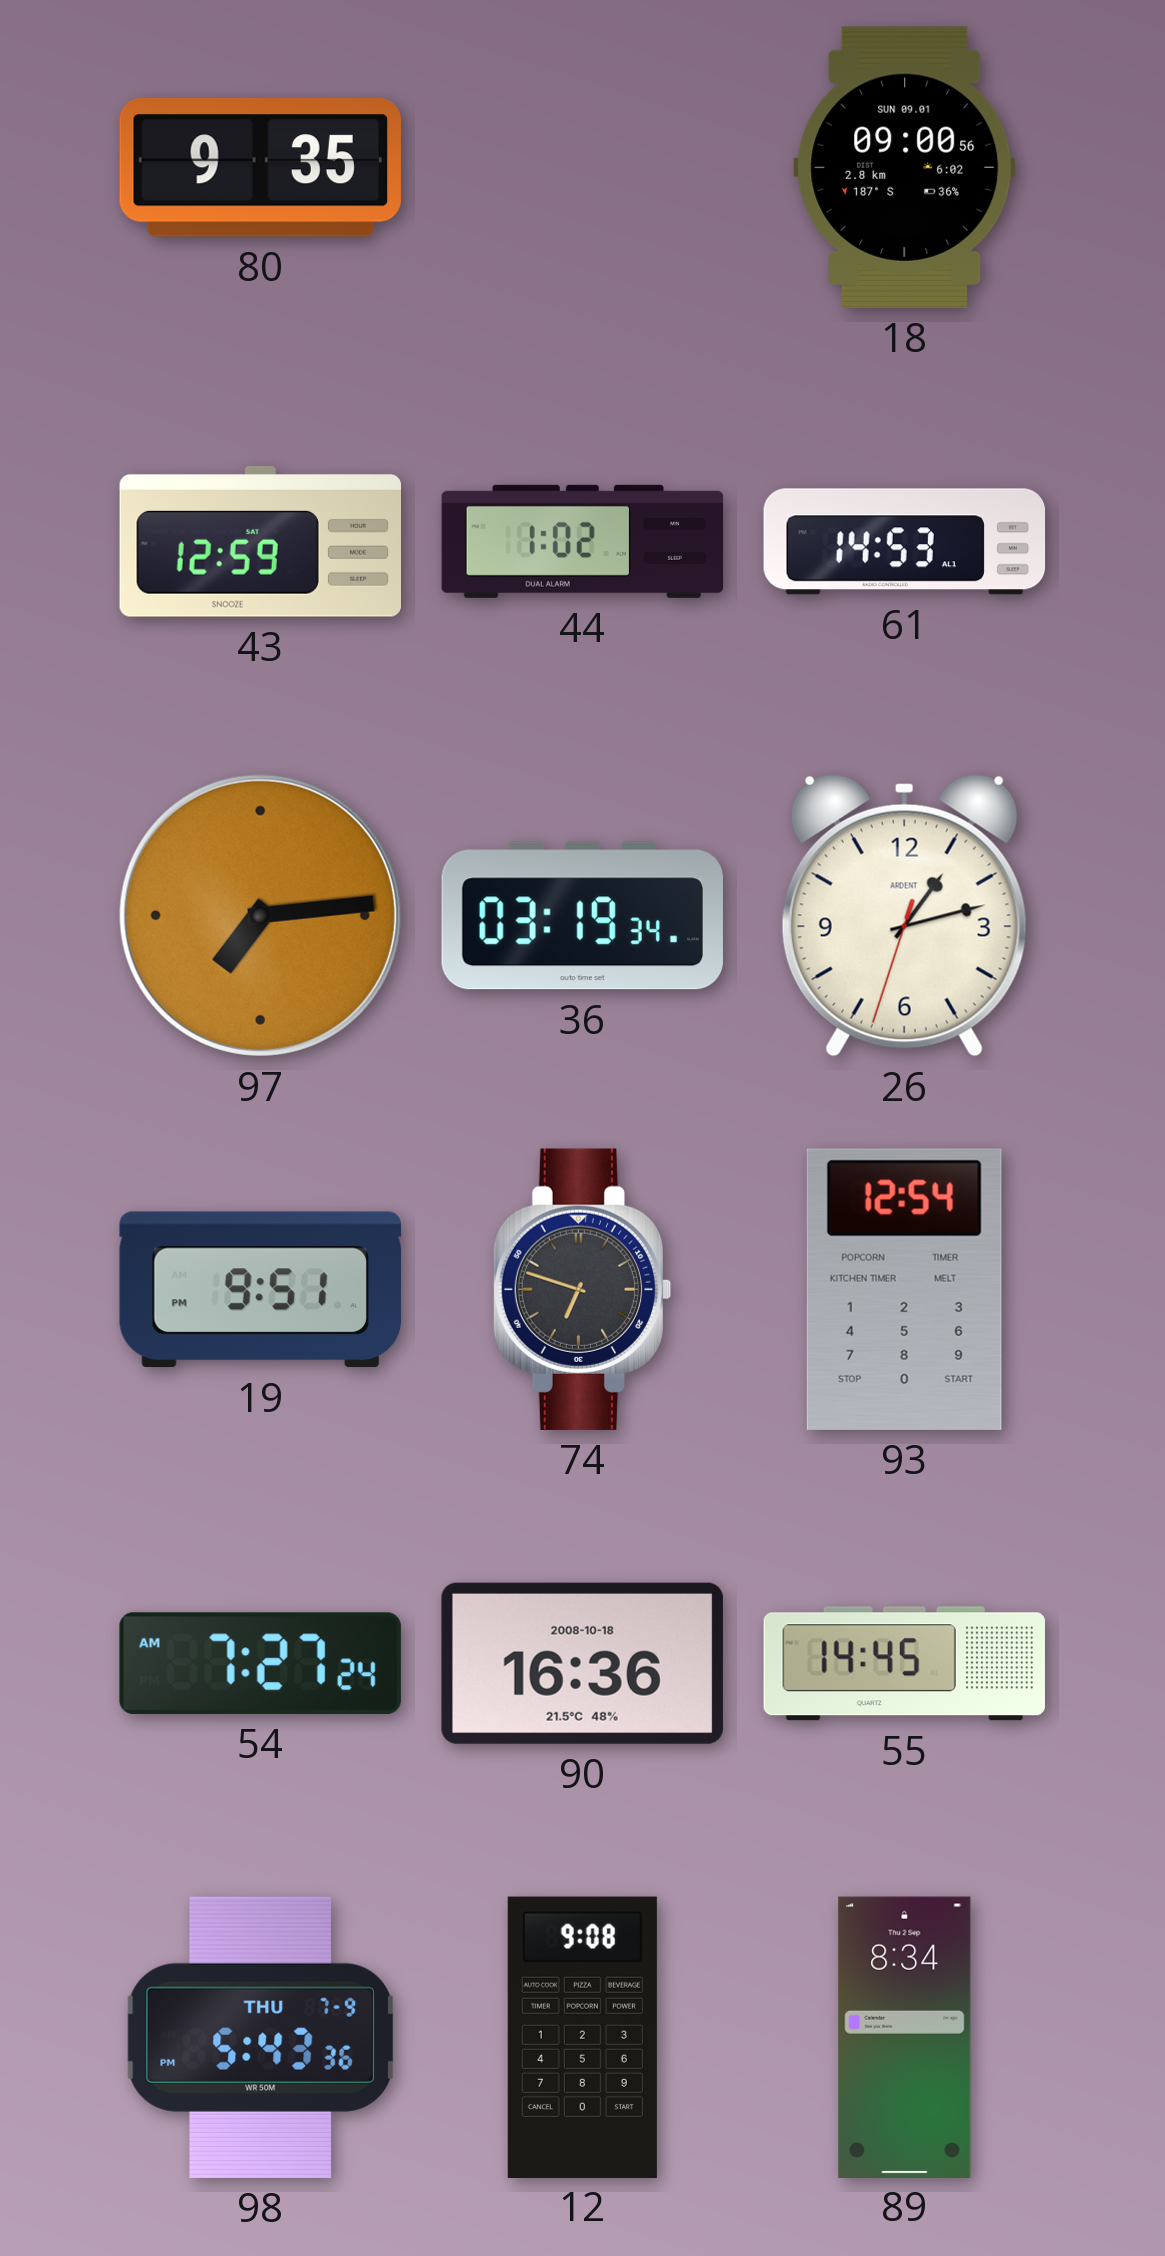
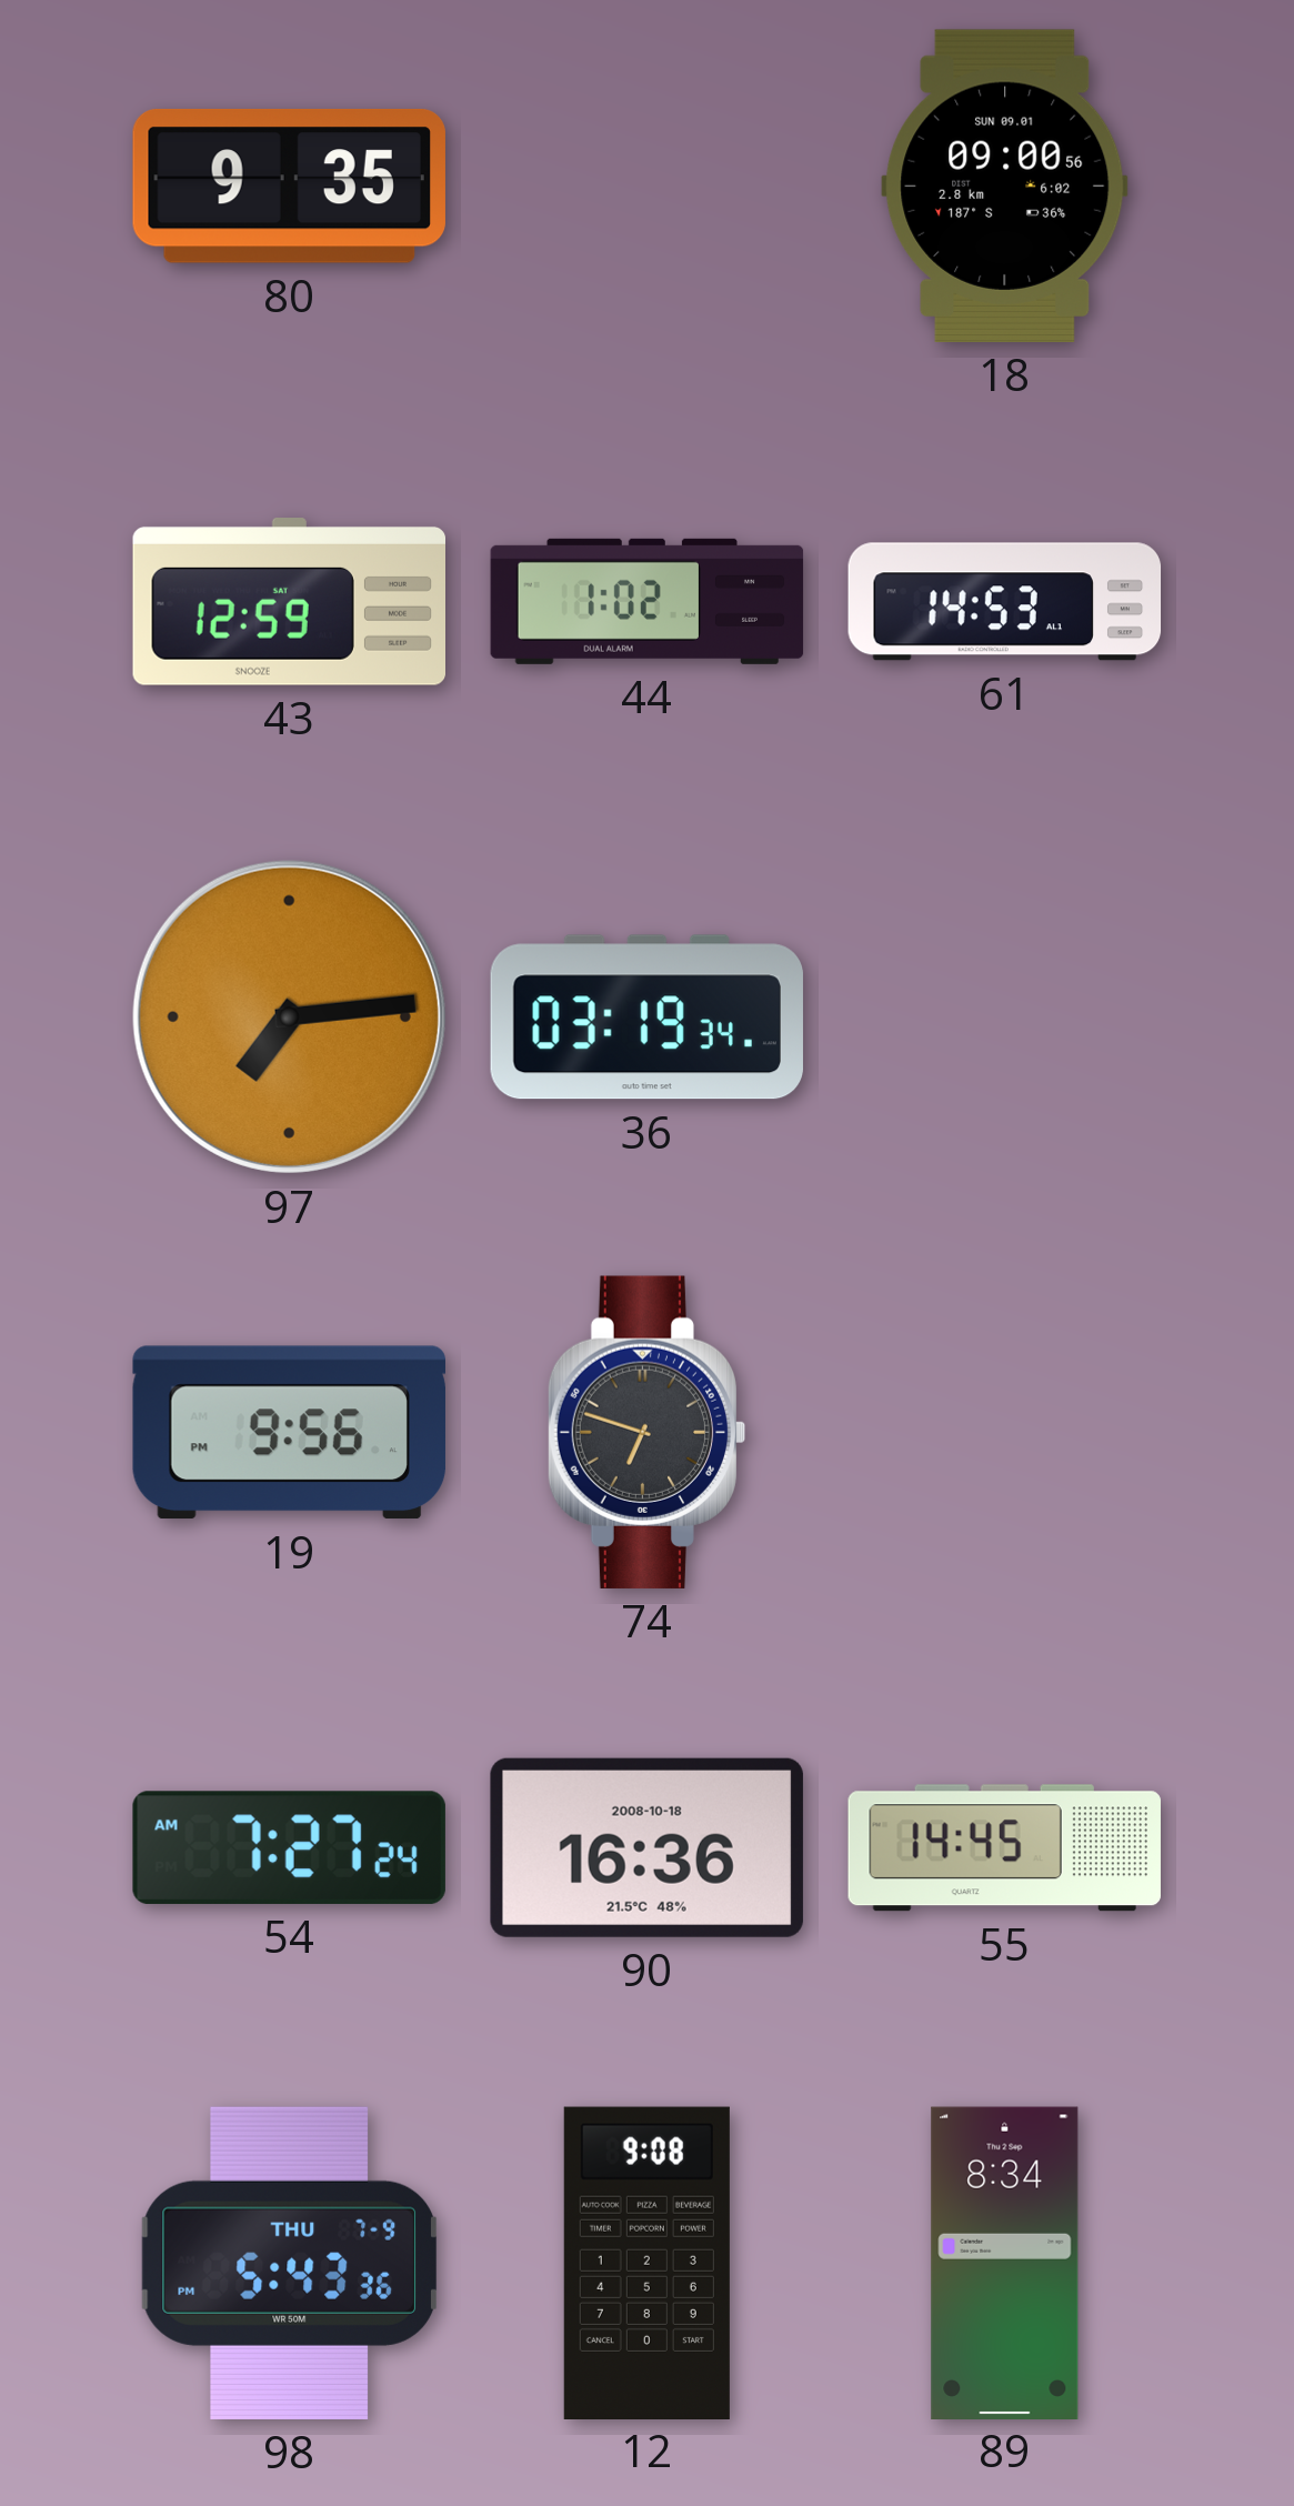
26: 1:12 -> none (904, 915)
19: 9:51 -> 9:56 (289, 1433)
93: 12:54 -> none (904, 1289)
